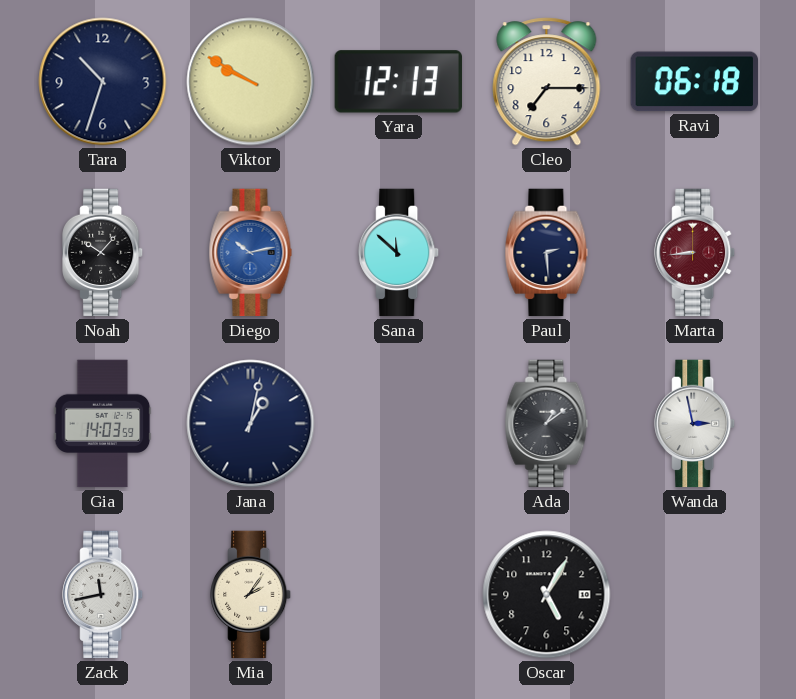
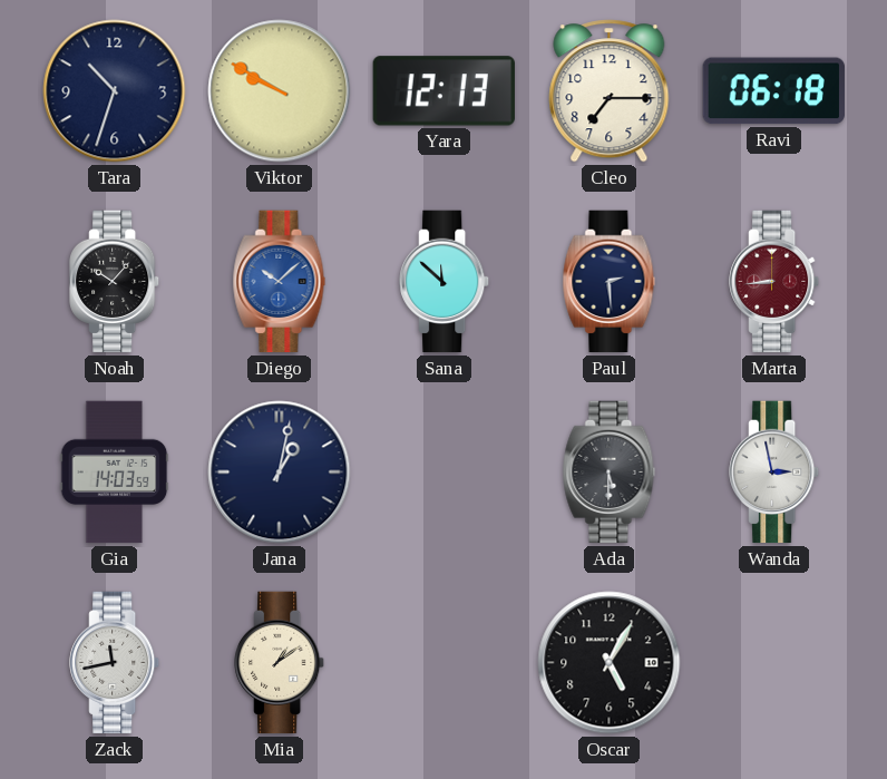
Diego: 10:13 -> 10:08 (280, 282)
Ada: 1:09 -> 5:30 (610, 473)
Mia: 2:06 -> 1:09 (280, 663)
